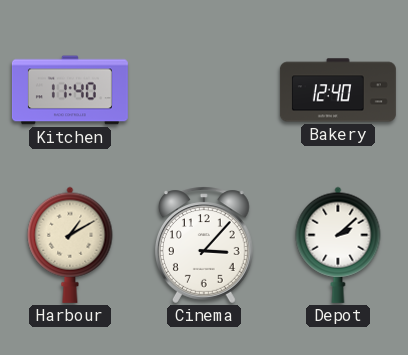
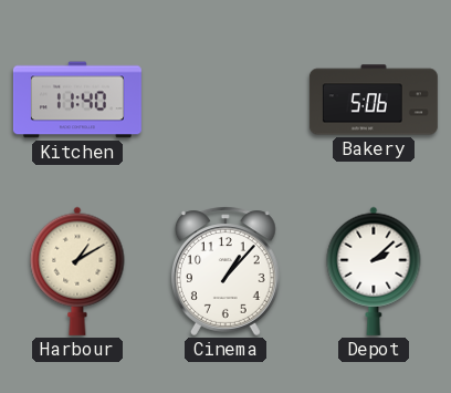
Bakery: 12:40 -> 5:06 (374, 100)
Cinema: 3:07 -> 1:07 (225, 271)
